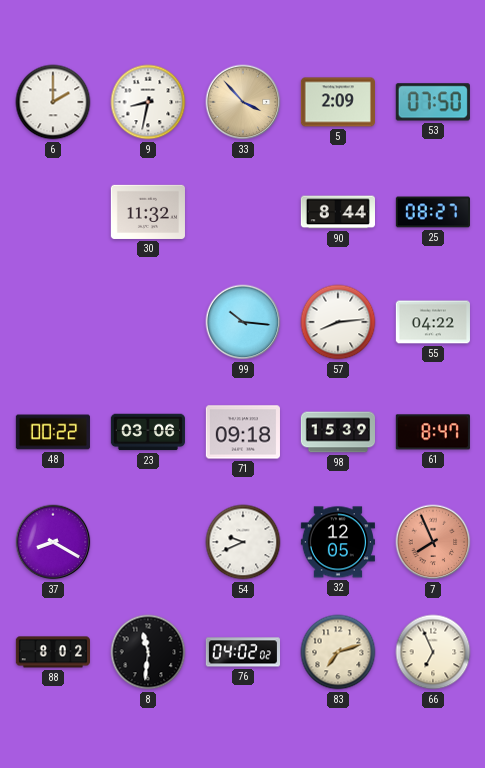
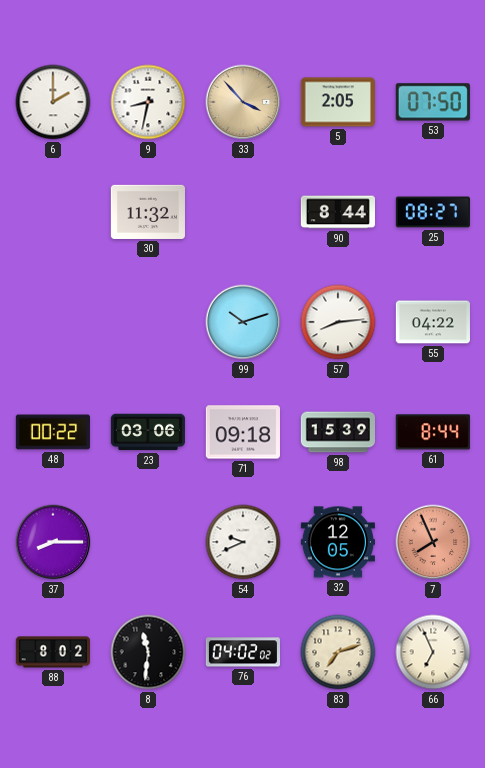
5: 2:09 -> 2:05 (338, 102)
99: 10:16 -> 10:12 (243, 322)
61: 8:47 -> 8:44 (433, 432)
37: 8:20 -> 8:15 (53, 542)
